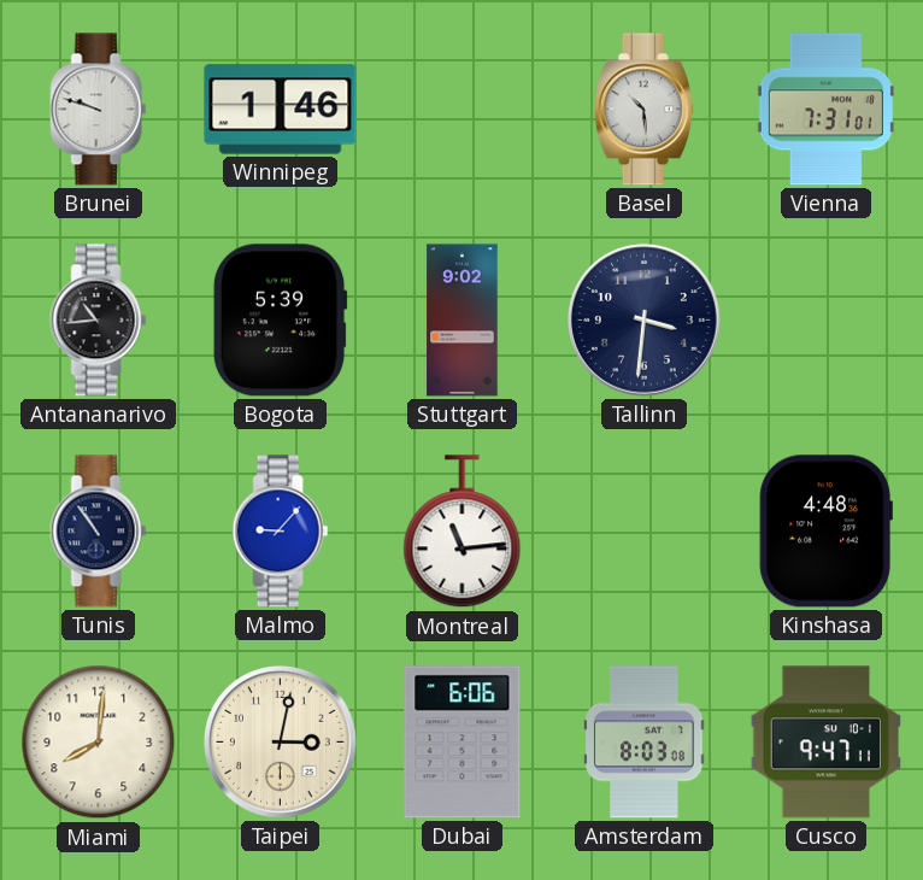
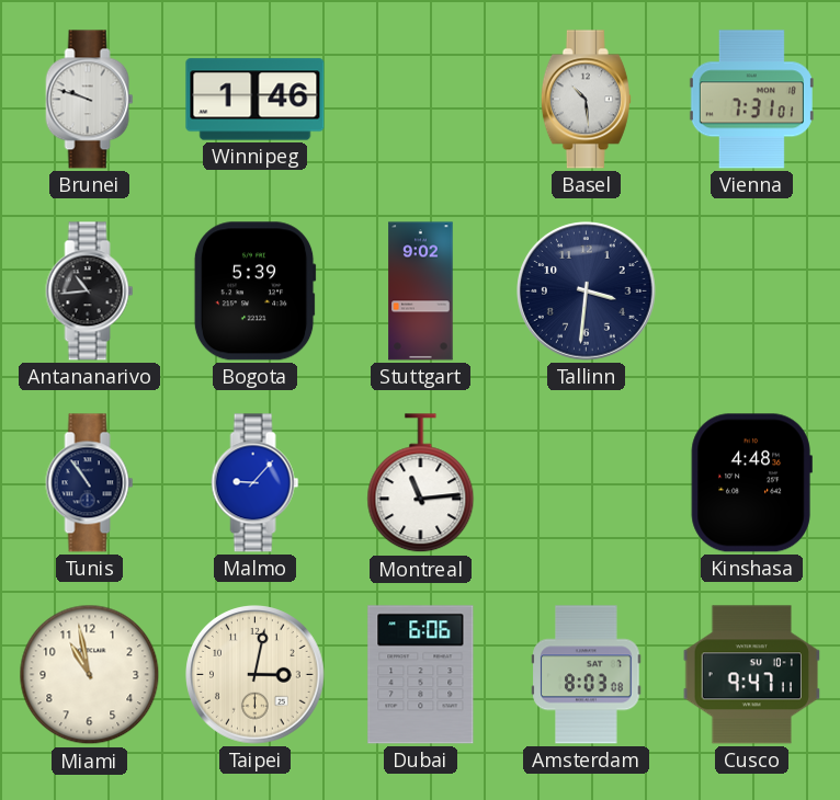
Miami: 8:01 -> 10:58 (90, 675)
